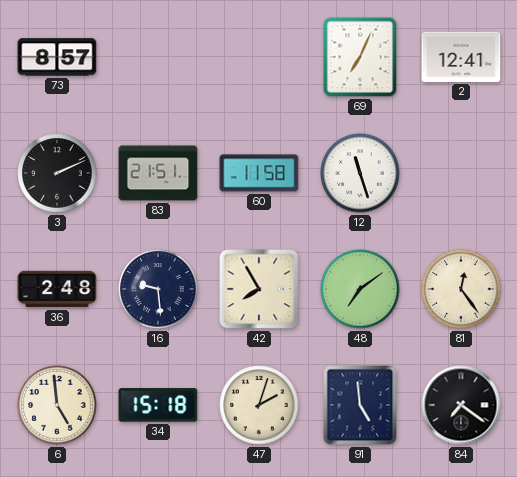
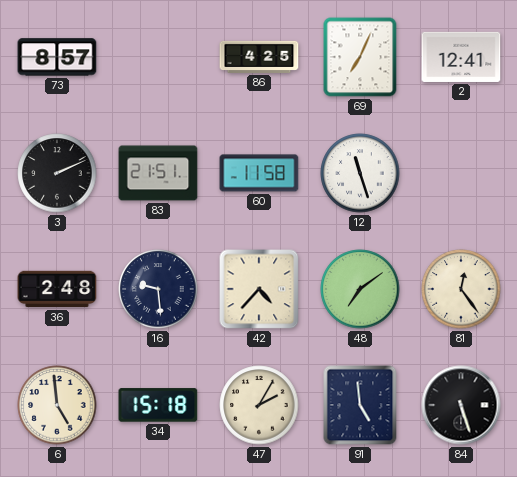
86: none -> 4:25 (259, 57)
42: 7:55 -> 4:37 (259, 289)
47: 2:03 -> 2:05 (259, 405)
84: 7:21 -> 5:27 (461, 405)
